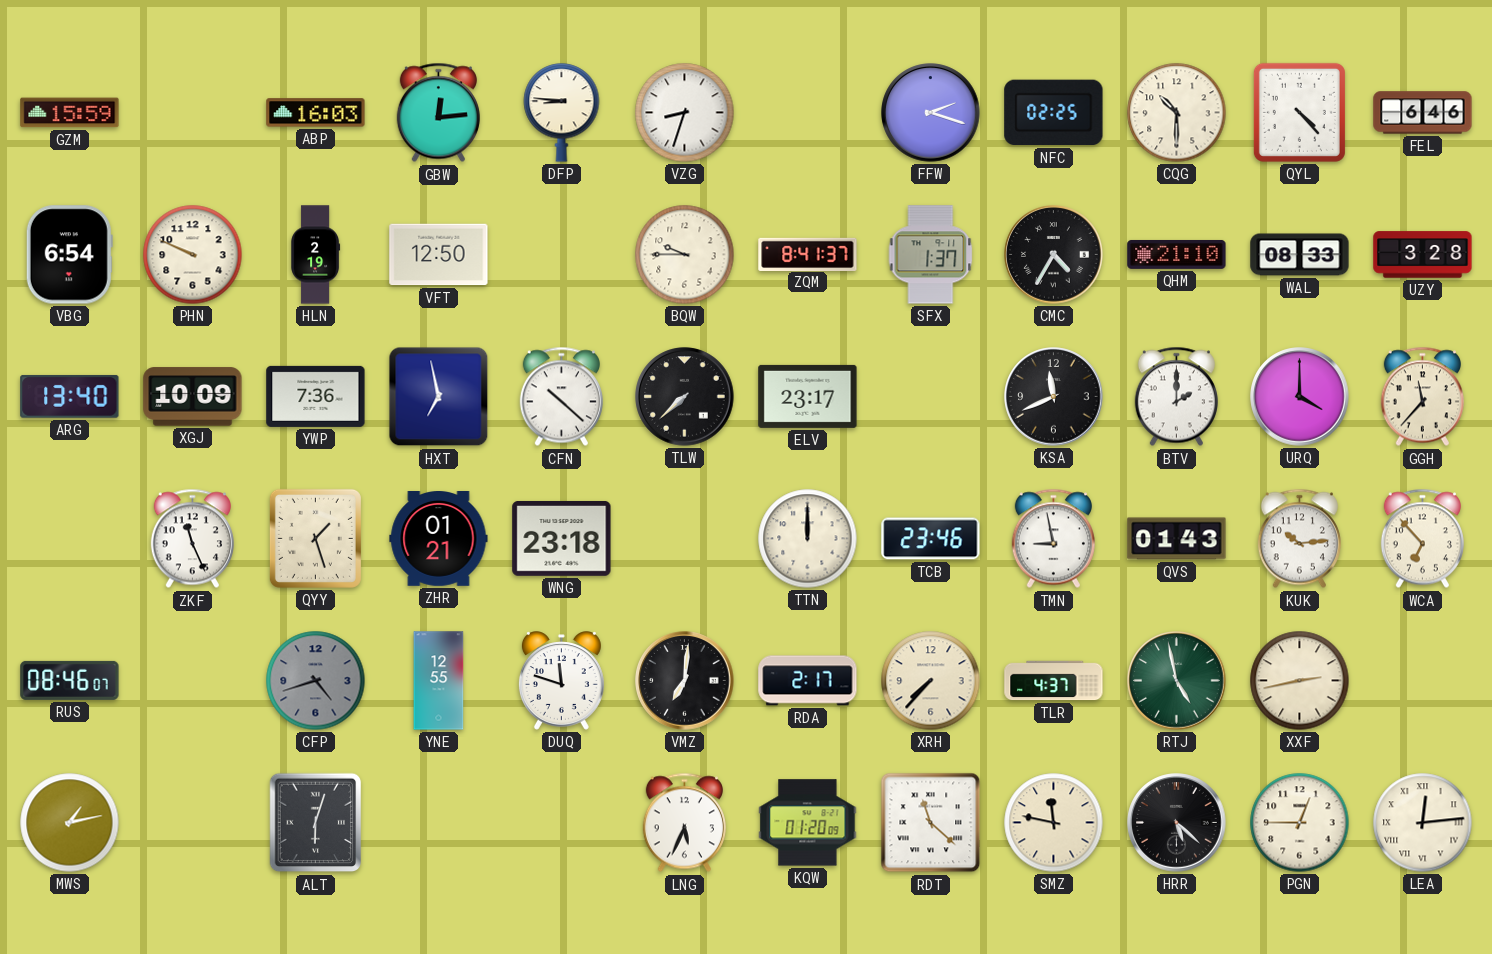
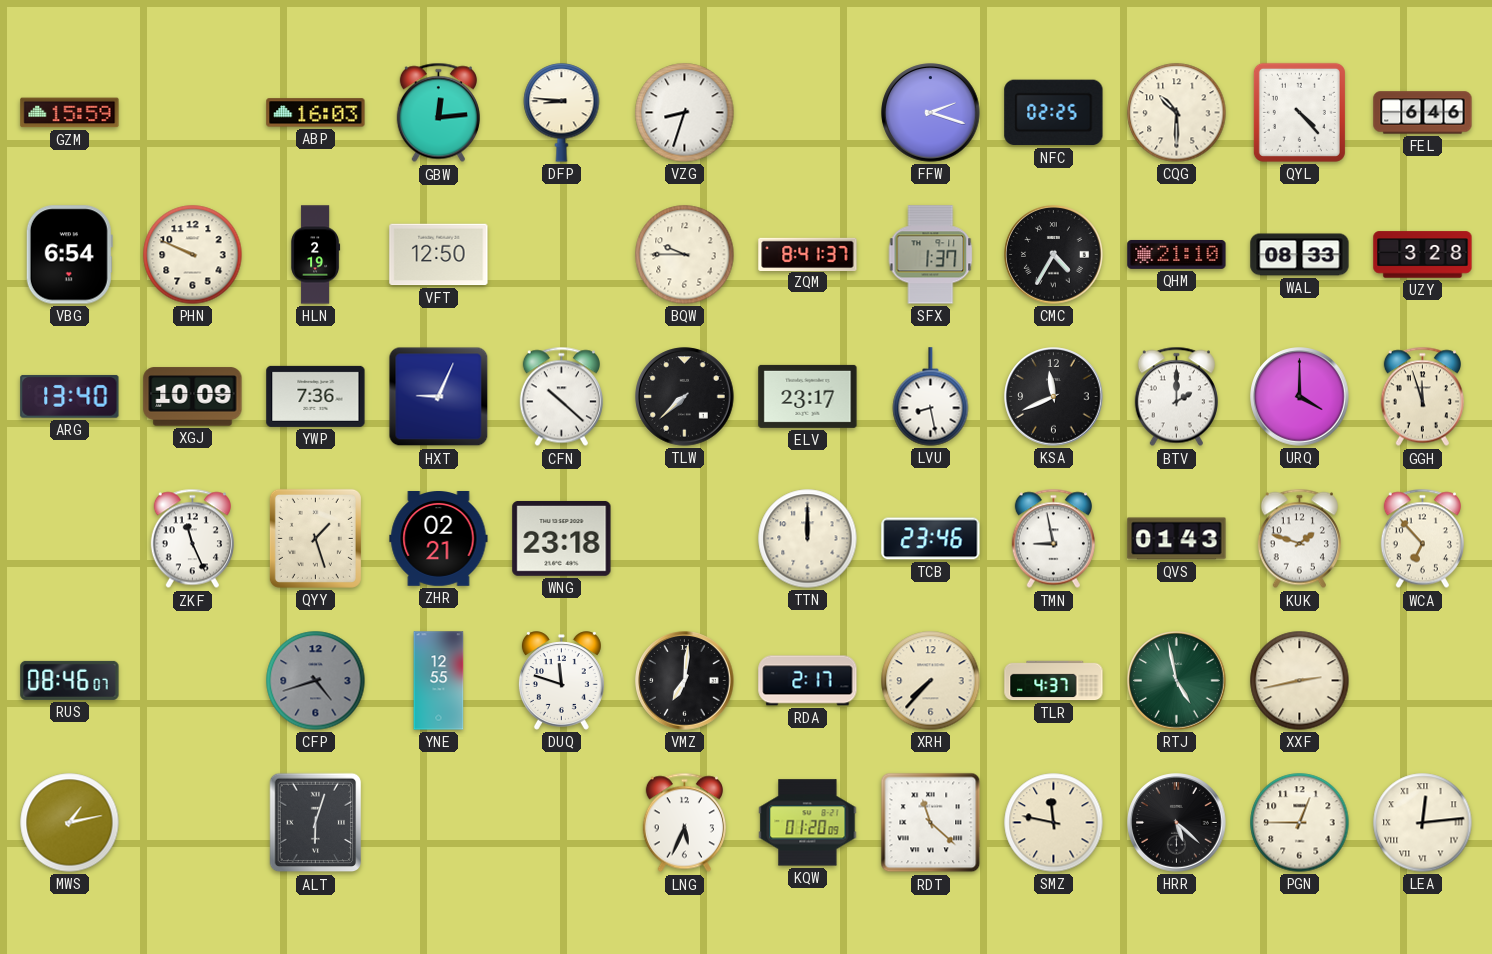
HXT: 6:58 -> 9:04 (439, 397)
LVU: none -> 8:28 (931, 397)
GGH: 11:37 -> 11:57 (1422, 397)
ZHR: 01:21 -> 02:21 (439, 539)
KUK: 10:14 -> 1:48 (1299, 539)
